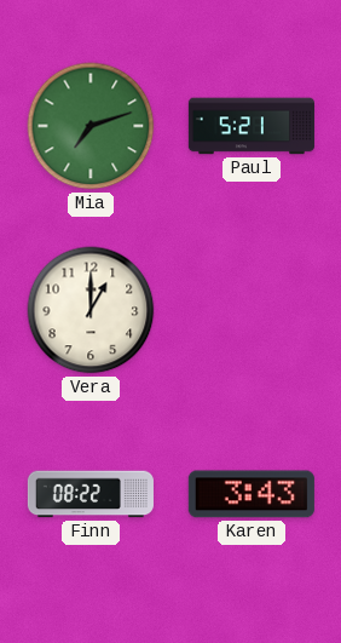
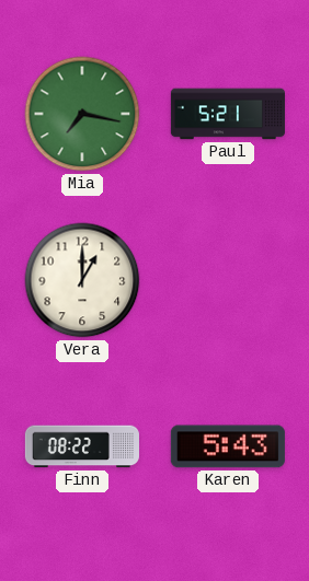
Mia: 7:12 -> 7:17 (82, 114)
Karen: 3:43 -> 5:43 (228, 446)
